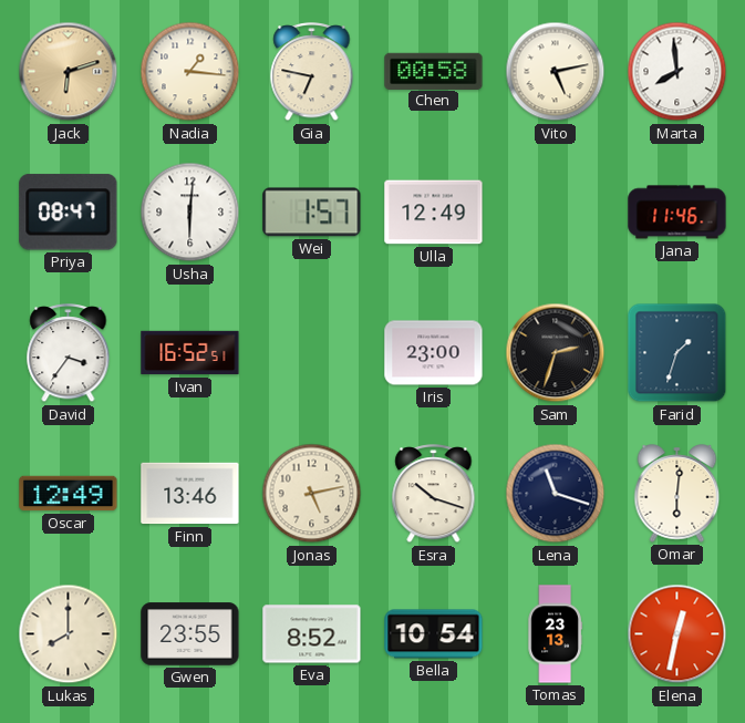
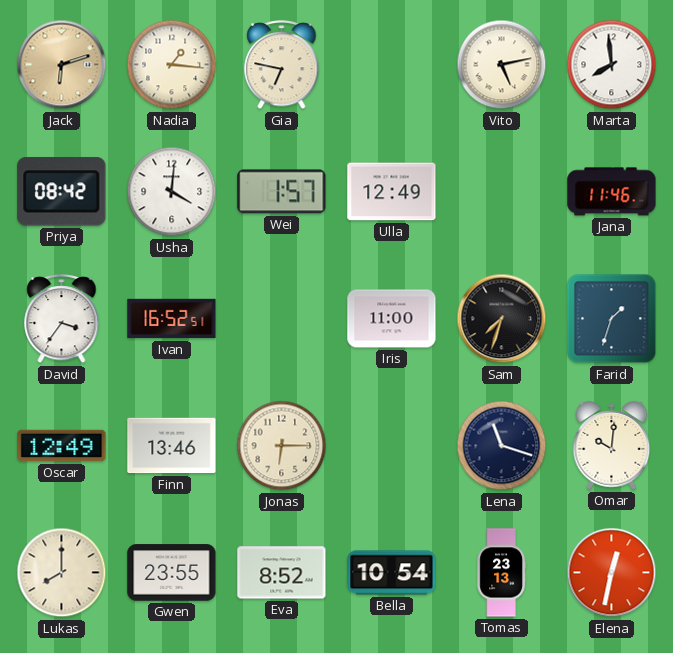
Chen: 00:58 -> none (434, 71)
Priya: 08:47 -> 08:42 (62, 192)
Usha: 6:01 -> 4:01 (172, 192)
Iris: 23:00 -> 11:00 (392, 319)
Sam: 2:33 -> 7:33 (502, 319)
Jonas: 5:13 -> 6:15 (282, 446)
Esra: 10:18 -> none (434, 494)
Omar: 6:01 -> 10:01 (612, 446)
